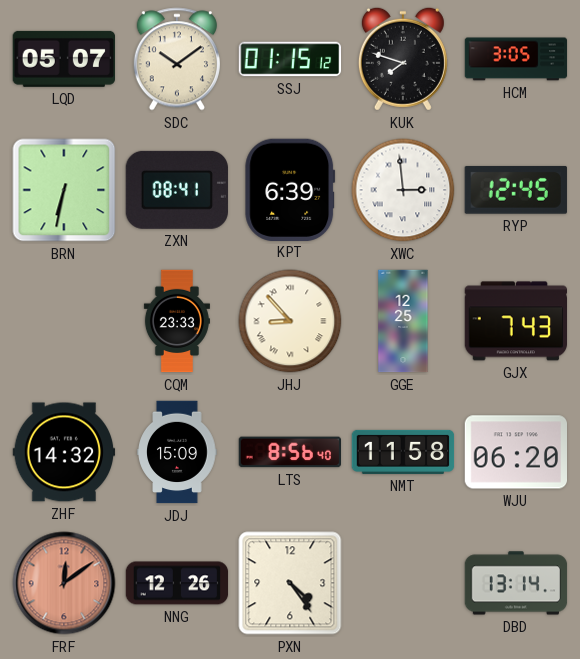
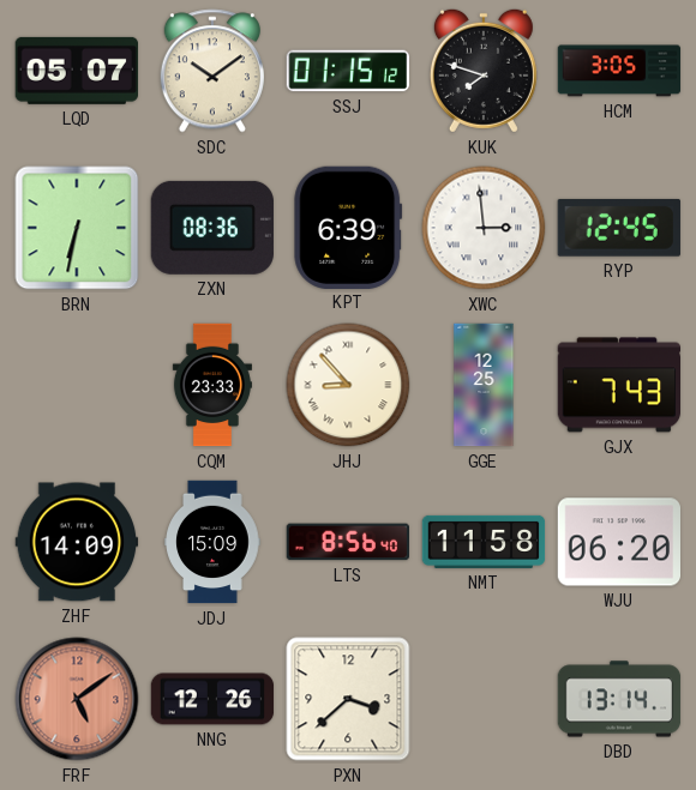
ZXN: 08:41 -> 08:36 (212, 228)
ZHF: 14:32 -> 14:09 (77, 542)
FRF: 12:09 -> 5:09 (77, 699)
PXN: 4:24 -> 3:38 (348, 699)
